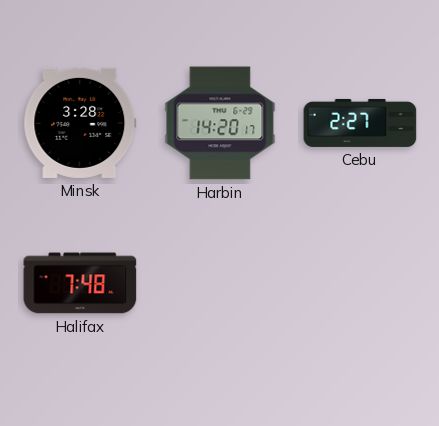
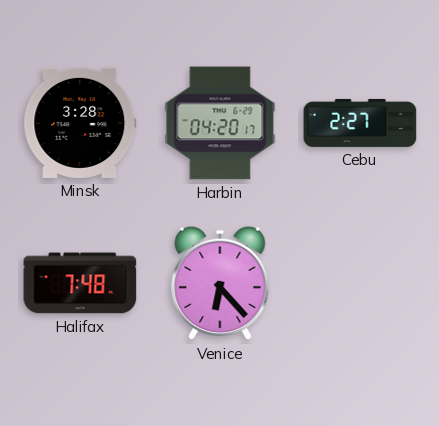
Harbin: 14:20 -> 04:20 (220, 123)
Venice: none -> 6:23 (220, 283)
